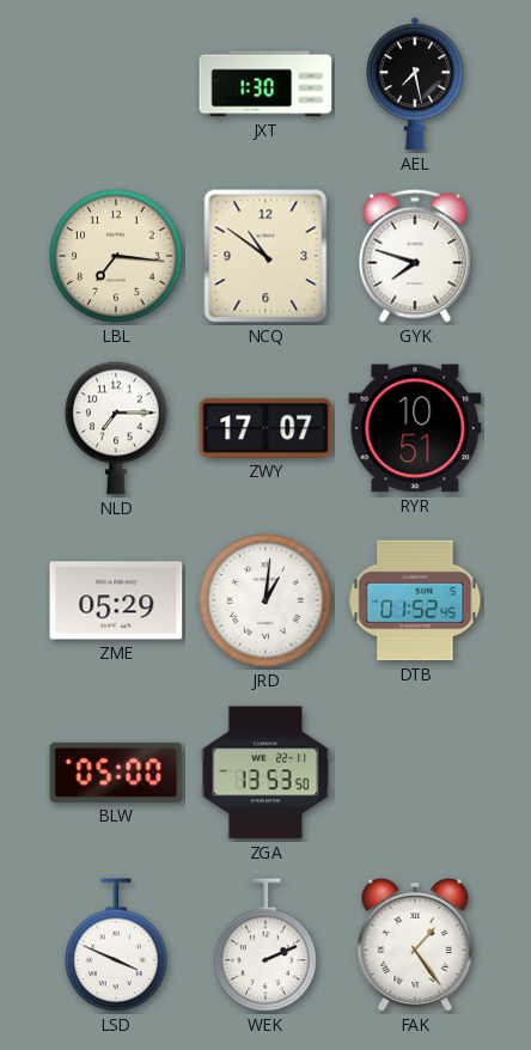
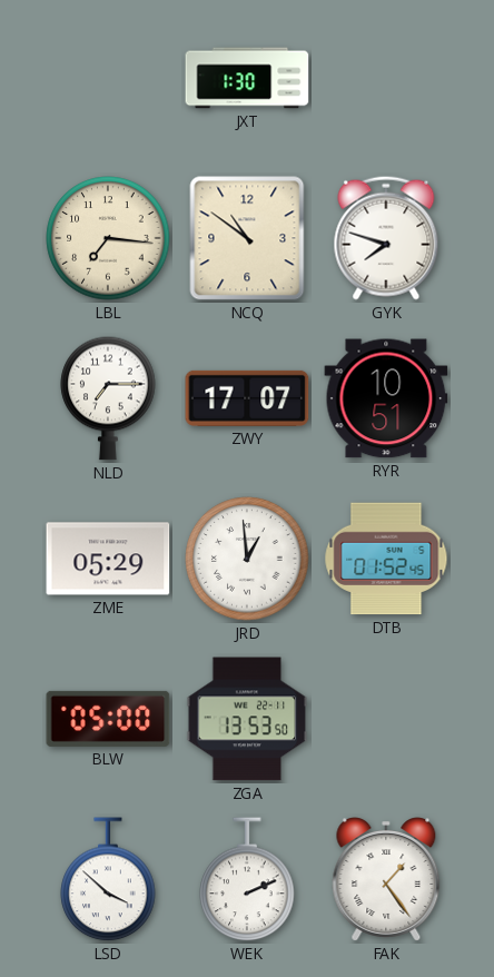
AEL: 7:28 -> none (415, 84)
JRD: 1:01 -> 12:59 (247, 559)
LSD: 3:49 -> 3:52 (108, 880)
